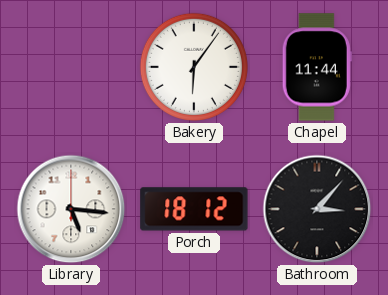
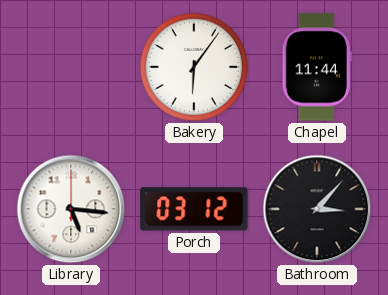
Porch: 18:12 -> 03:12 (194, 209)
